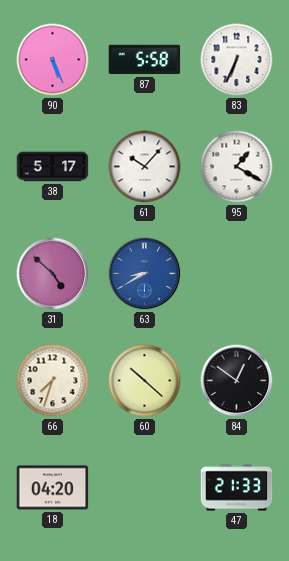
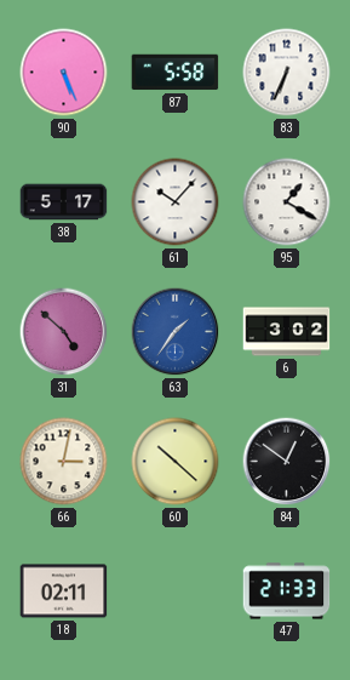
63: 8:40 -> 1:36 (176, 332)
6: none -> 3:02 (287, 332)
66: 7:33 -> 3:02 (64, 462)
18: 04:20 -> 02:11 (64, 592)
